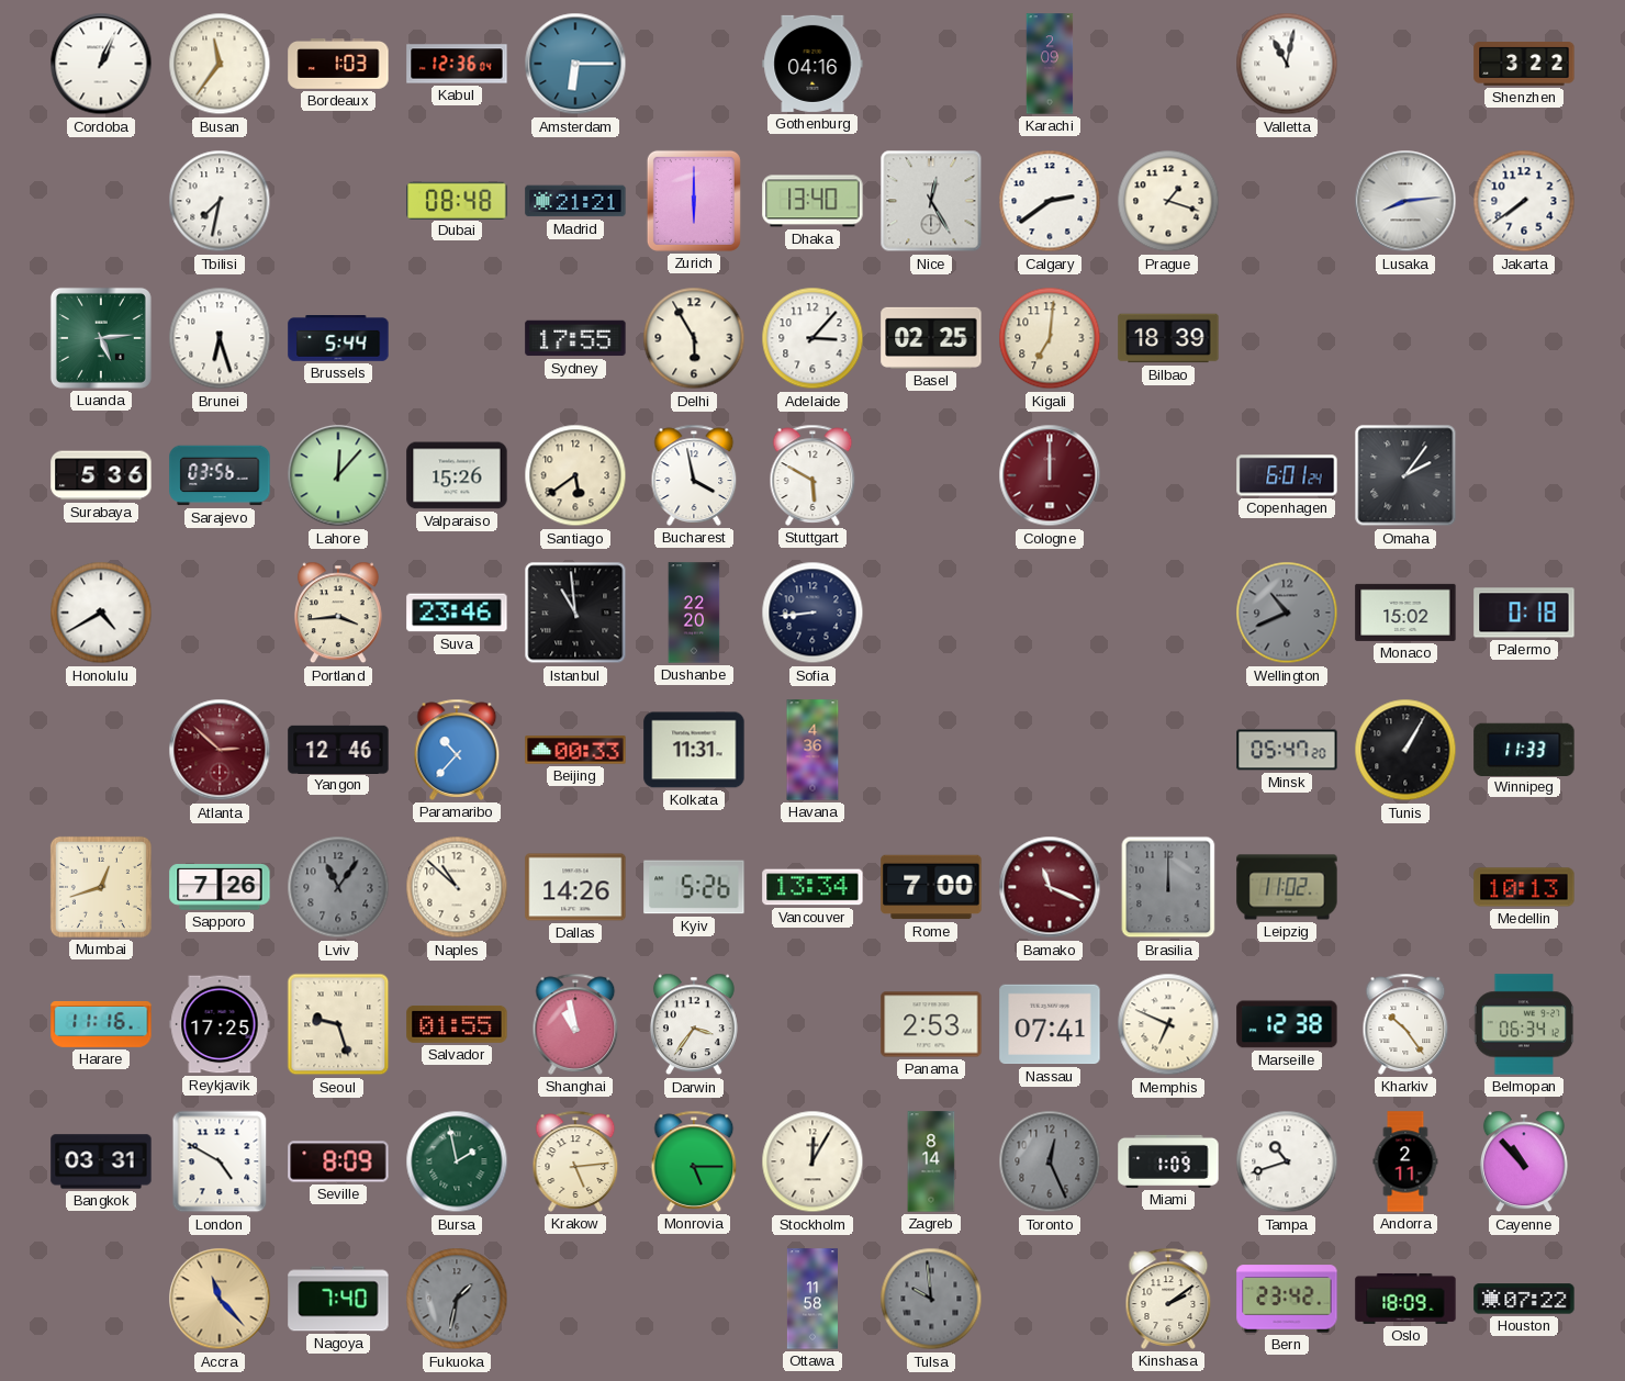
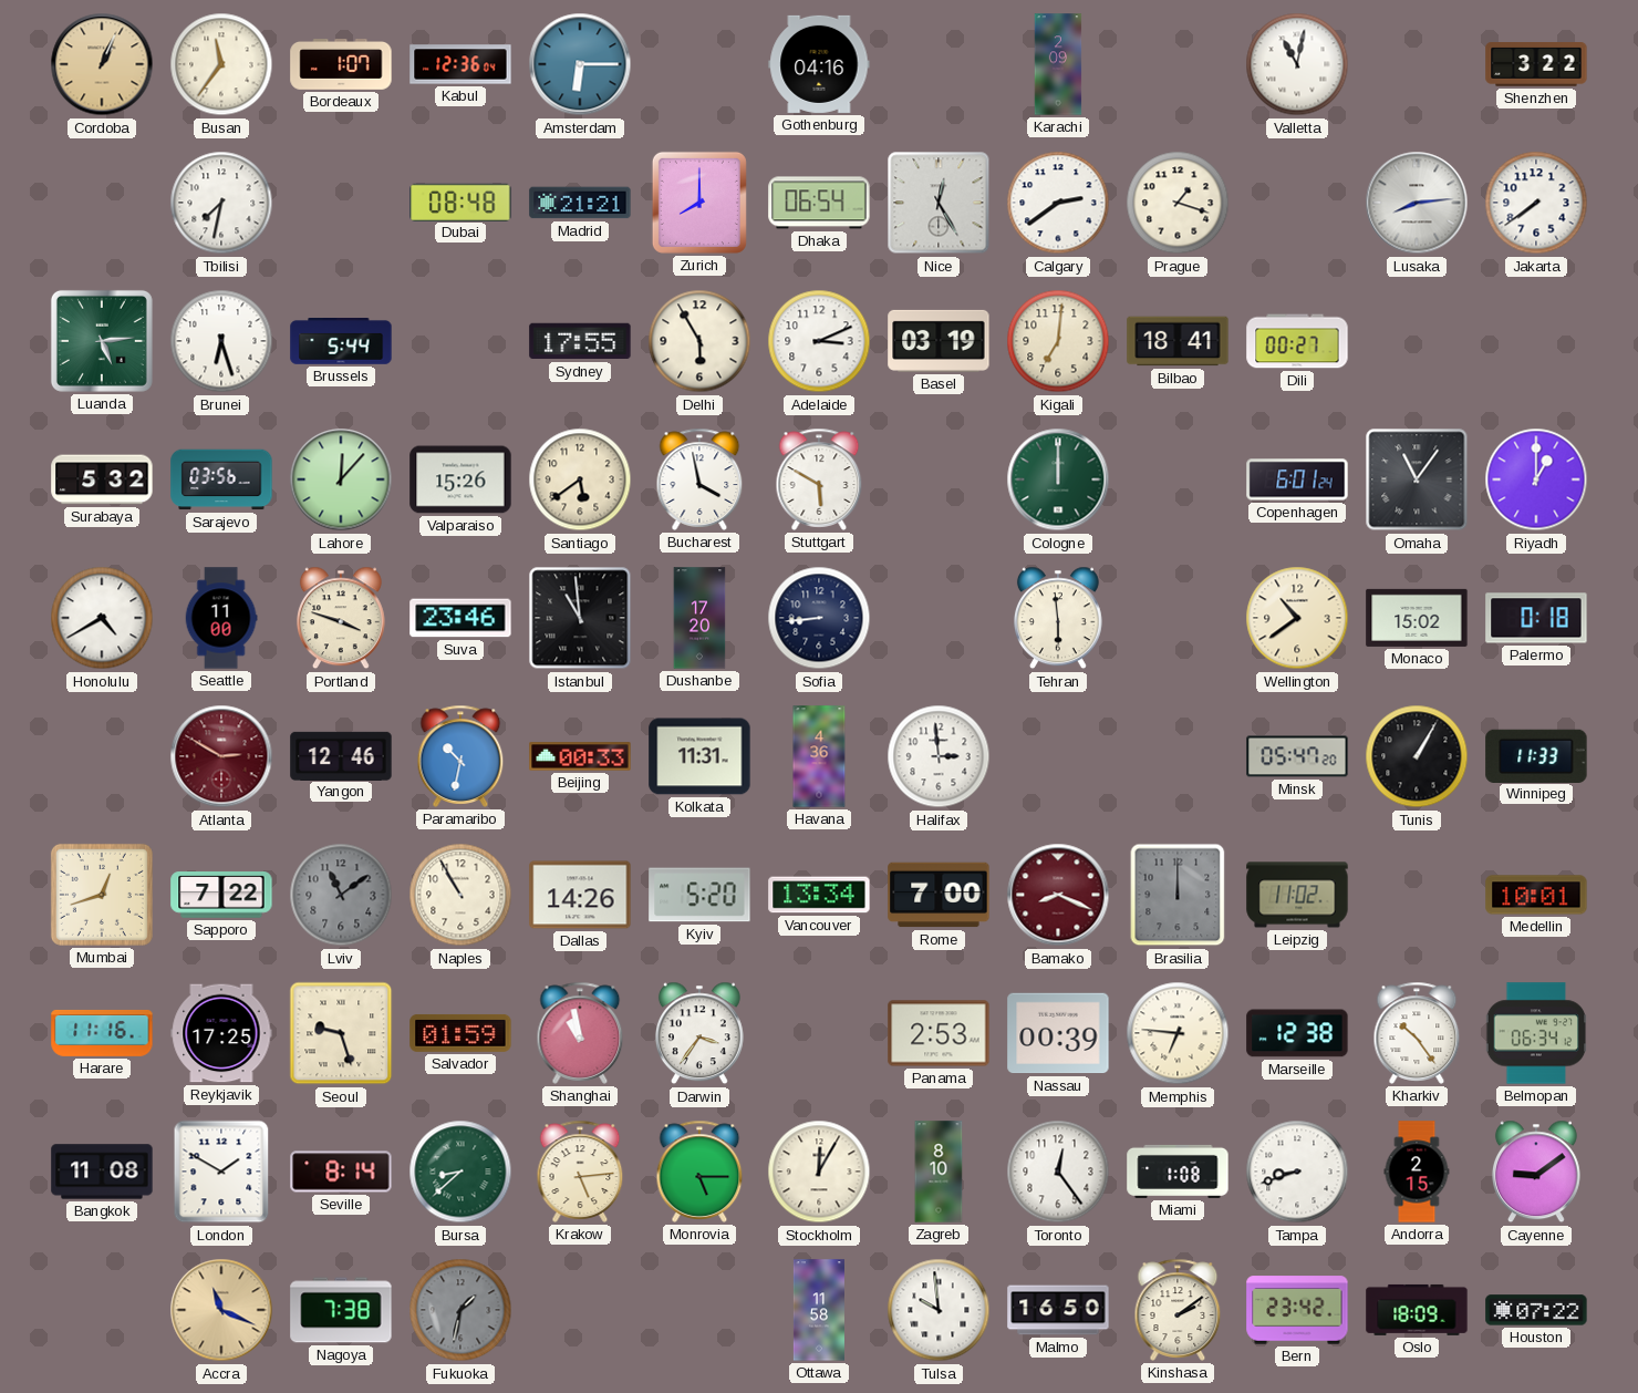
Cordoba dial: white -> champagne (102, 64)
Bordeaux: 1:03 -> 1:07 (341, 65)
Zurich: 6:00 -> 8:00 (699, 203)
Dhaka: 13:40 -> 06:54 (819, 203)
Adelaide: 3:07 -> 3:11 (819, 341)
Basel: 02:25 -> 03:19 (939, 341)
Bilbao: 18:39 -> 18:41 (1178, 341)
Dili: none -> 00:27 (1297, 341)
Surabaya: 5:36 -> 5:32 (102, 479)
Cologne dial: burgundy -> green (1058, 479)
Omaha: 2:06 -> 11:06 (1417, 479)
Riyadh: none -> 1:00 (1536, 479)
Seattle: none -> 11:00 (221, 618)
Portland: 3:44 -> 3:48 (341, 618)
Dushanbe: 22:20 -> 17:20 (699, 618)
Tehran: none -> 5:59 (1058, 618)
Wellington: 10:41 -> 10:39 (1297, 618)
Wellington dial: grey -> cream (1297, 618)
Atlanta: 2:52 -> 2:50 (221, 756)
Paramaribo: 10:37 -> 10:32 (460, 756)
Halifax: none -> 2:59 (939, 756)
Sapporo: 7:26 -> 7:22 (221, 896)
Lviv: 11:06 -> 11:09 (341, 895)
Naples: 10:52 -> 10:55 (460, 895)
Kyiv: 5:26 -> 5:20 (699, 895)
Bamako: 11:19 -> 8:19 (1058, 895)
Medellin: 10:13 -> 10:01 (1536, 895)
Salvador: 01:55 -> 01:59 (460, 1033)
Nassau: 07:41 -> 00:39 (1058, 1033)
Memphis: 6:49 -> 6:46 (1178, 1033)
Bangkok: 03:31 -> 11:08 (102, 1172)
London: 4:50 -> 1:50 (221, 1172)
Seville: 8:09 -> 8:14 (341, 1172)
Bursa: 1:58 -> 8:38 (460, 1172)
Zagreb: 8:14 -> 8:10 (939, 1172)
Toronto: 12:26 -> 12:24 (1058, 1172)
Toronto dial: grey -> white (1058, 1172)
Miami: 1:09 -> 1:08 (1178, 1172)
Tampa: 10:42 -> 8:42 (1297, 1172)
Andorra: 2:11 -> 2:15 (1417, 1172)
Cayenne: 10:53 -> 9:09 (1536, 1172)
Accra: 11:23 -> 11:19 (221, 1310)
Nagoya: 7:40 -> 7:38 (341, 1310)
Tulsa dial: grey -> white (939, 1310)
Malmo: none -> 16:50 (1058, 1310)
